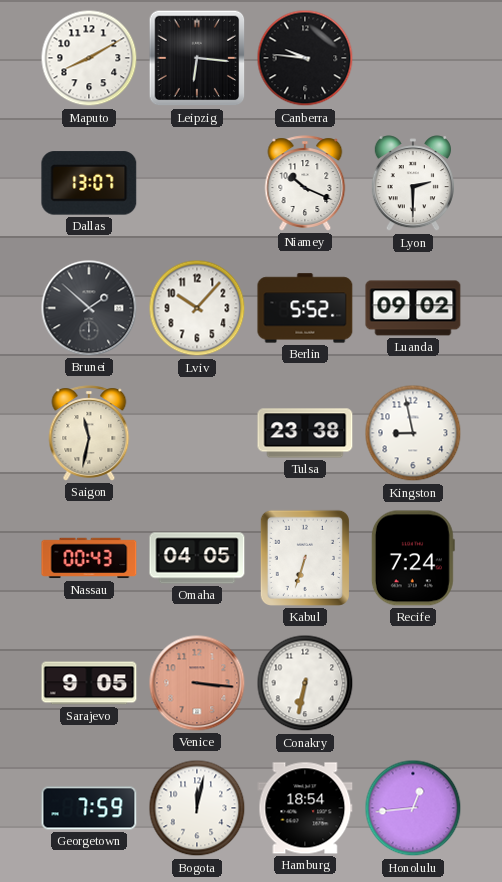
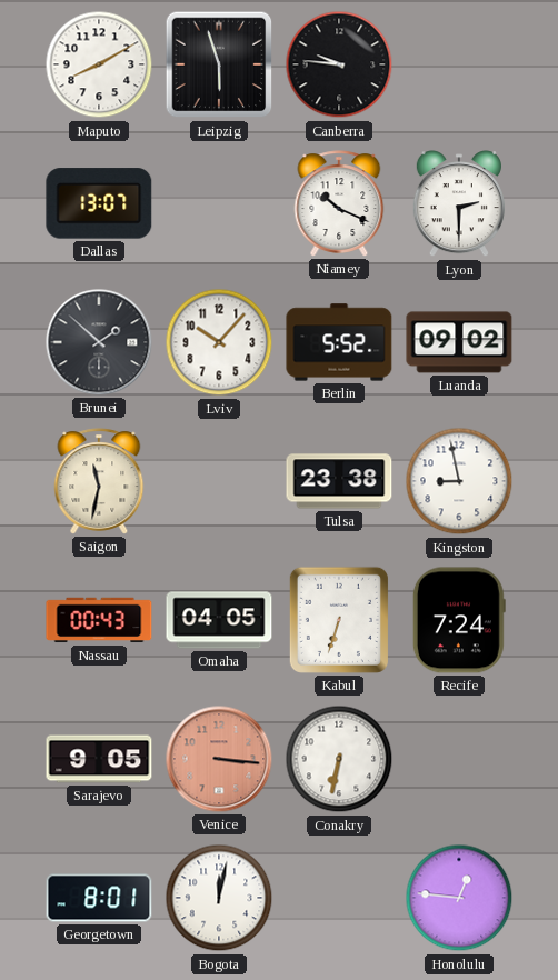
Leipzig: 6:16 -> 5:57 (219, 64)
Georgetown: 7:59 -> 8:01 (99, 898)
Hamburg: 18:54 -> none (305, 808)
Honolulu: 12:44 -> 12:46 (459, 898)
